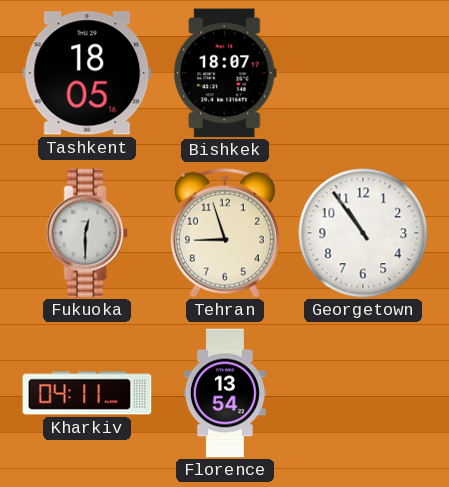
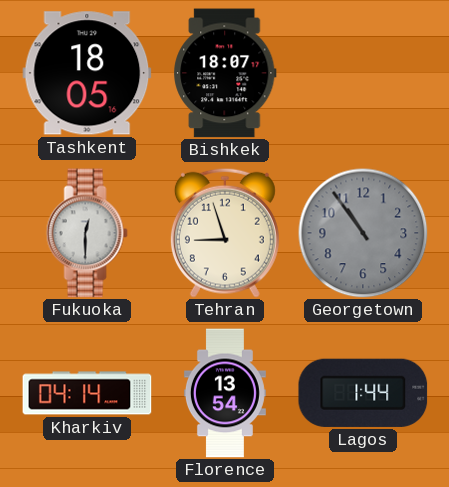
Georgetown dial: white -> grey (363, 233)
Kharkiv: 04:11 -> 04:14 (87, 393)
Lagos: none -> 1:44 (363, 393)
